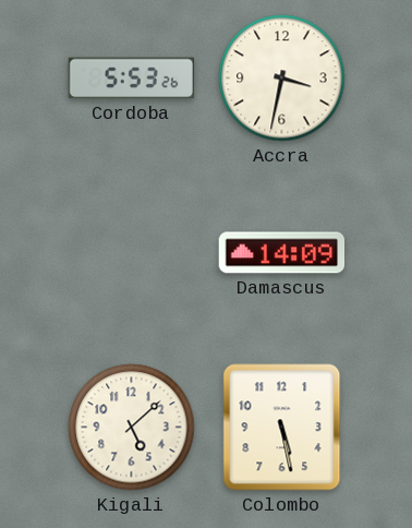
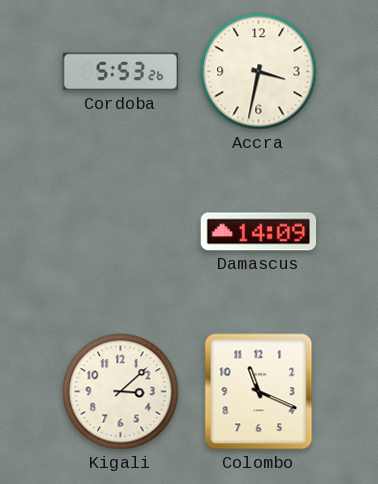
Kigali: 5:08 -> 3:08 (121, 392)
Colombo: 5:28 -> 11:19 (259, 392)
